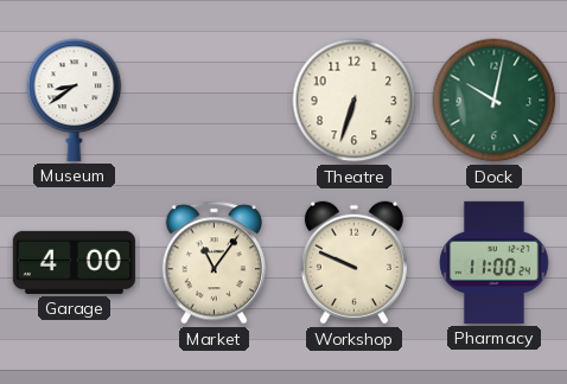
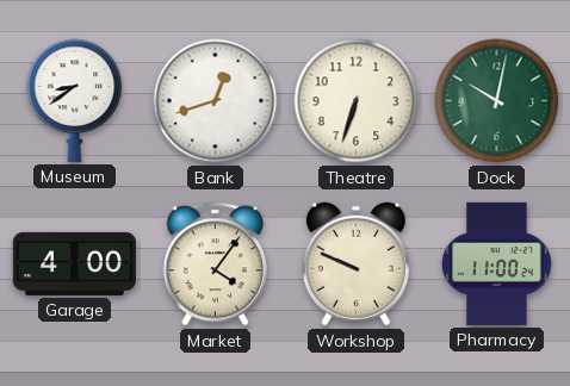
Bank: none -> 12:42 (216, 101)
Market: 11:06 -> 4:06 (215, 264)
